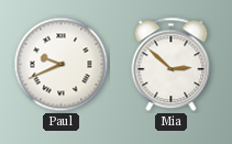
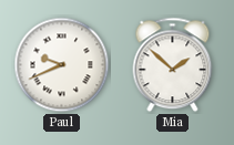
Mia: 2:52 -> 1:52 (173, 65)
